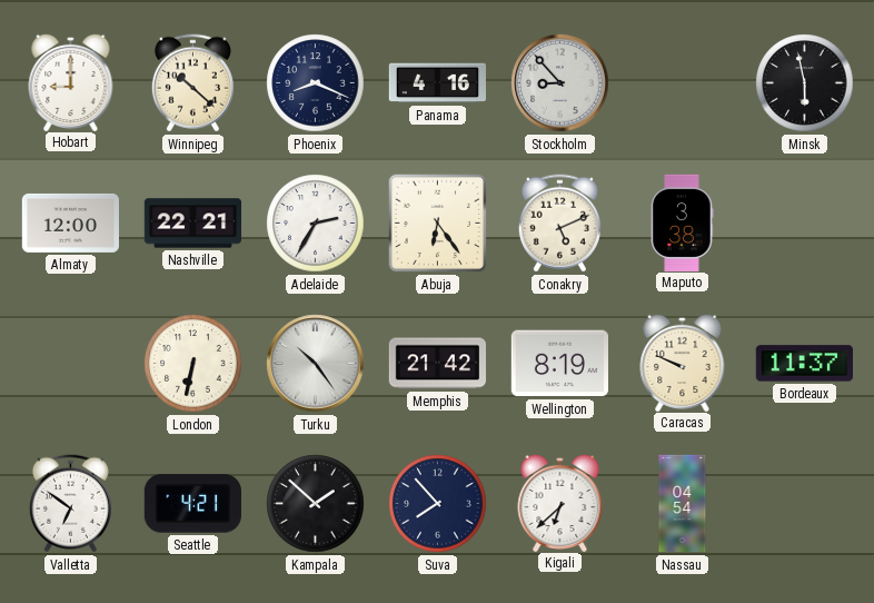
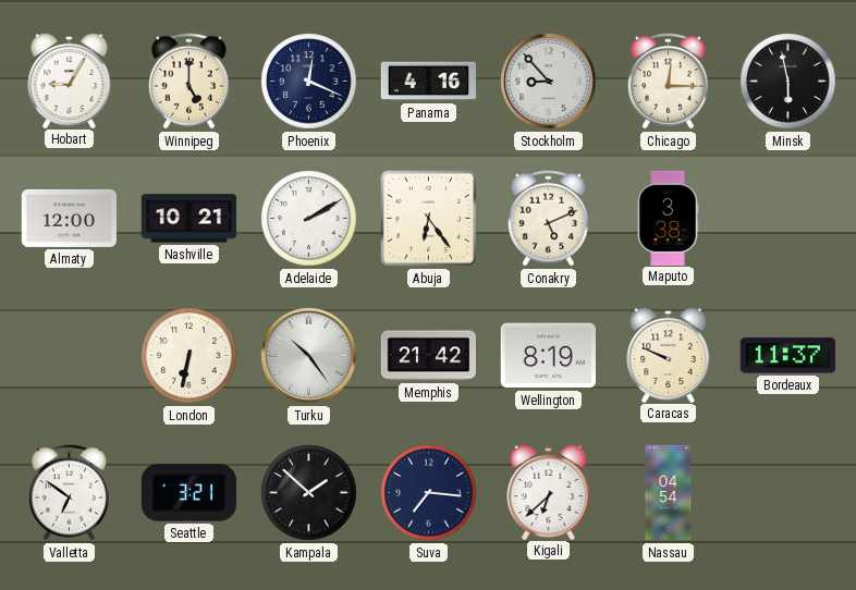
Hobart: 9:00 -> 9:05 (70, 79)
Winnipeg: 10:22 -> 5:00 (188, 82)
Phoenix: 8:19 -> 12:19 (309, 82)
Chicago: none -> 12:15 (668, 82)
Nashville: 22:21 -> 10:21 (189, 219)
Adelaide: 2:35 -> 2:10 (309, 219)
Seattle: 4:21 -> 3:21 (188, 493)
Suva: 7:53 -> 7:16 (429, 493)
